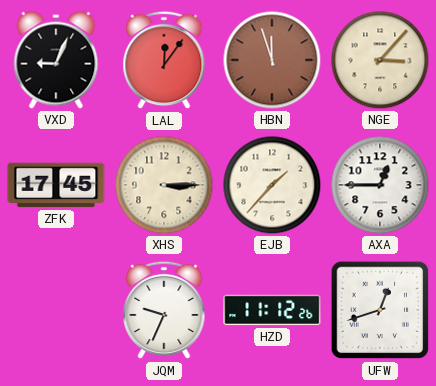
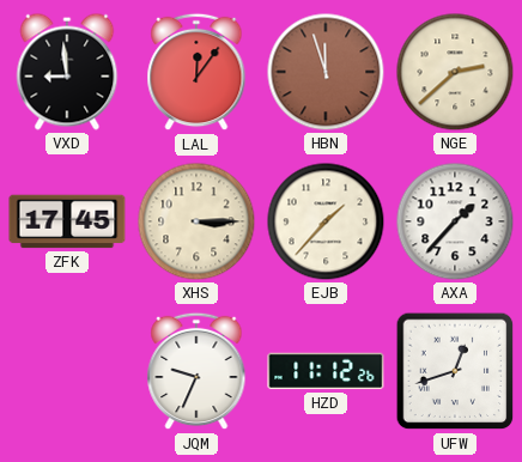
VXD: 9:04 -> 8:59 (67, 72)
NGE: 3:07 -> 2:38 (455, 72)
AXA: 12:45 -> 1:37 (455, 221)
